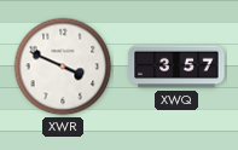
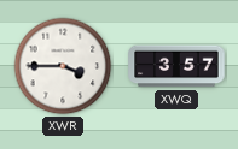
XWR: 3:49 -> 3:45 (63, 66)
